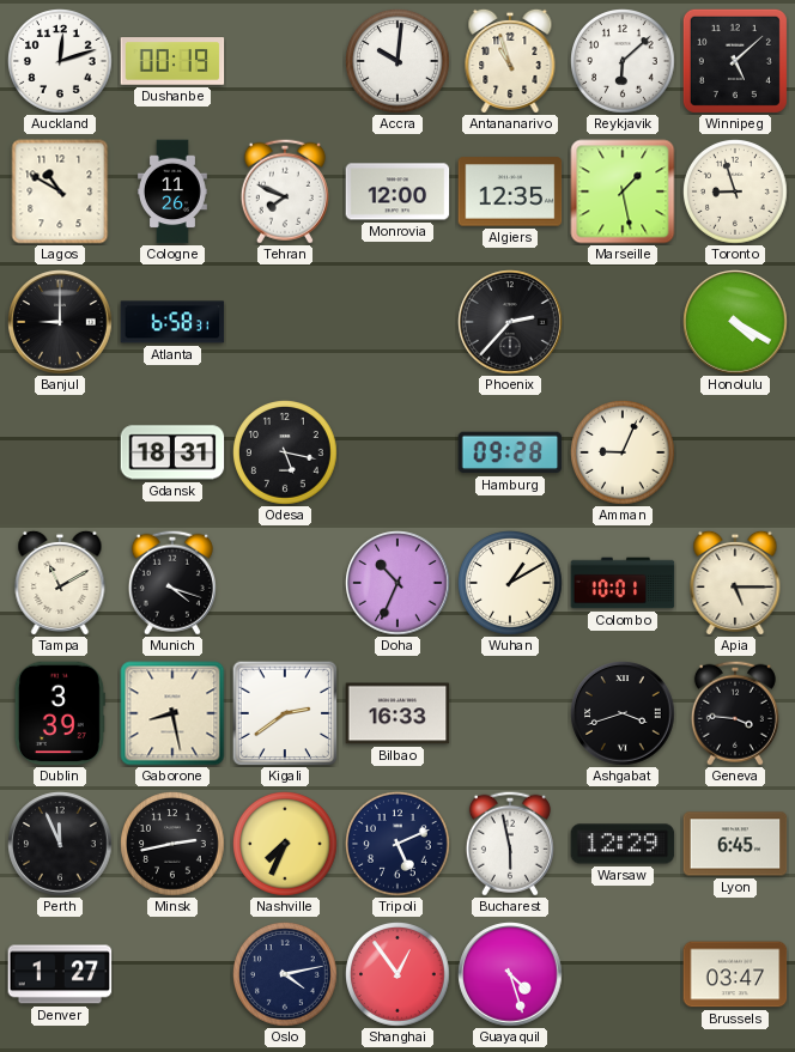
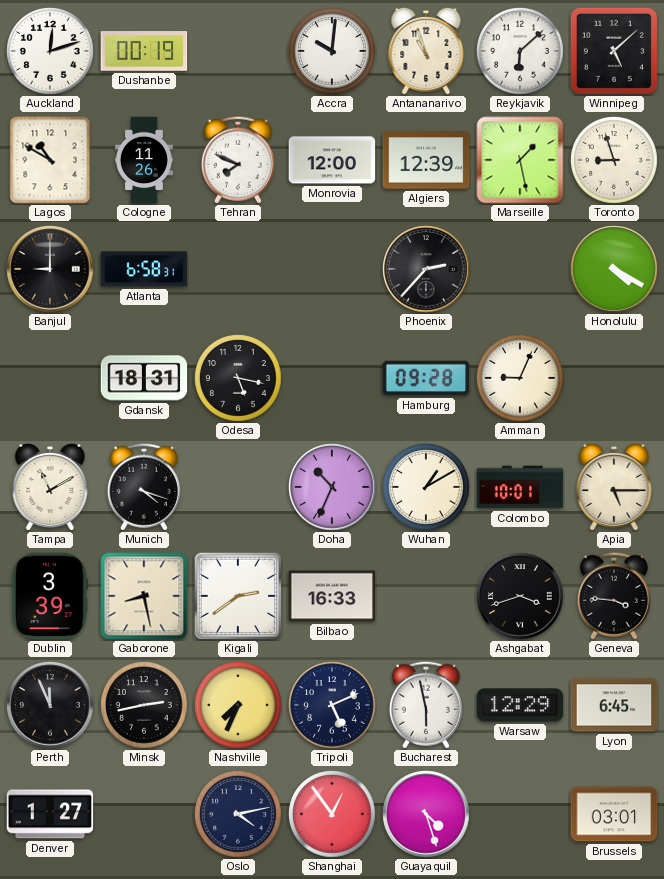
Algiers: 12:35 -> 12:39 (426, 160)
Brussels: 03:47 -> 03:01 (614, 814)
